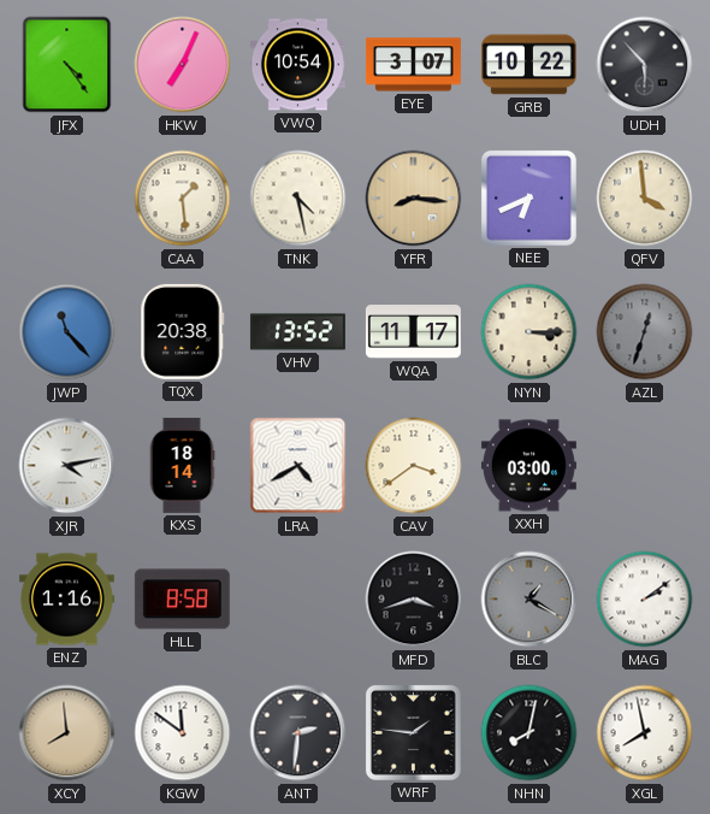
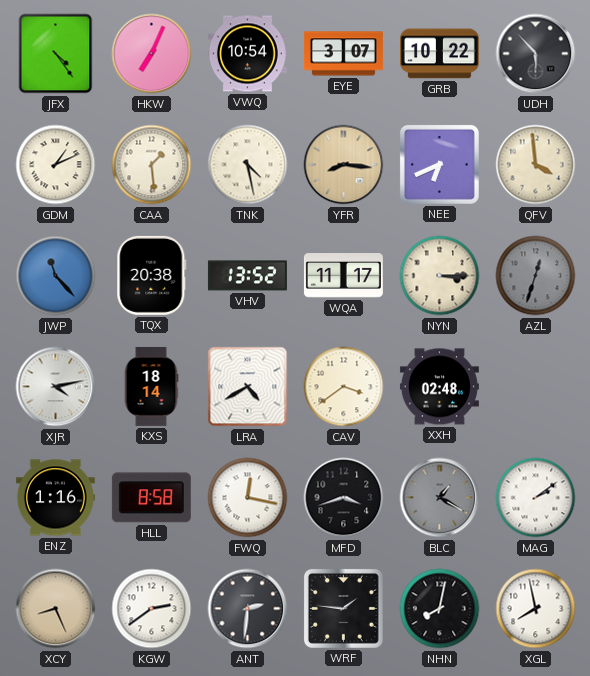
GDM: none -> 1:11 (56, 165)
XXH: 03:00 -> 02:48 (439, 387)
FWQ: none -> 12:17 (248, 498)
XCY: 7:59 -> 8:26 (56, 609)
KGW: 11:51 -> 2:39 (152, 609)
